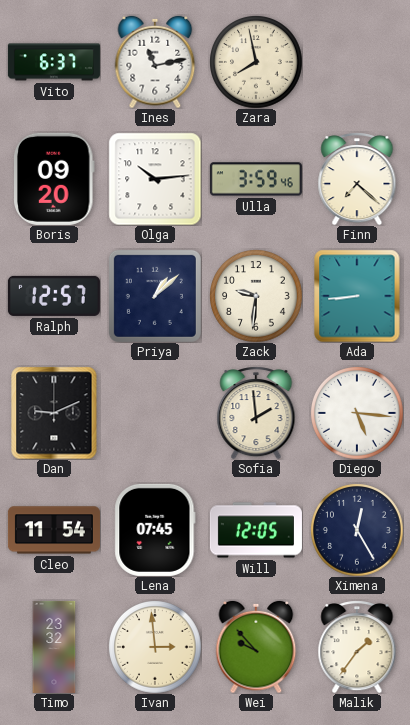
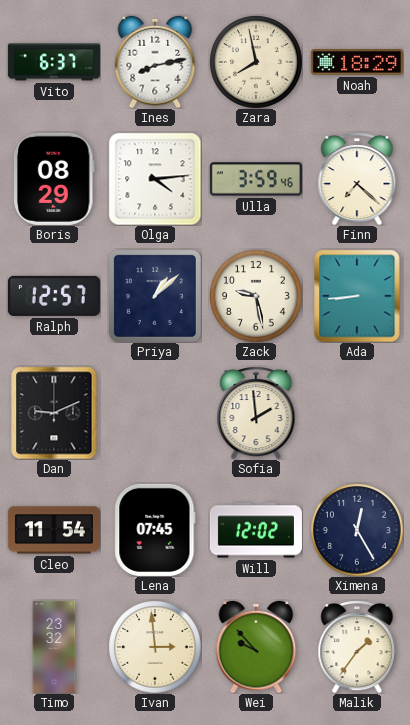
Ines: 11:13 -> 8:13 (155, 62)
Noah: none -> 18:29 (357, 62)
Boris: 09:20 -> 08:29 (55, 179)
Olga: 10:14 -> 4:14 (155, 179)
Zack: 9:31 -> 9:28 (256, 296)
Diego: 5:16 -> none (357, 413)
Will: 12:05 -> 12:02 (256, 530)
